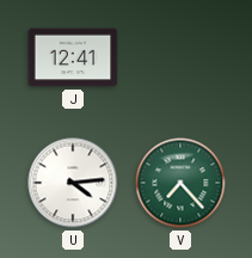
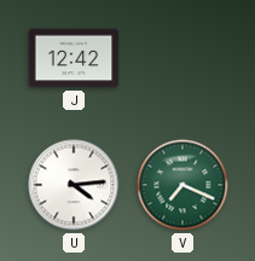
J: 12:41 -> 12:42 (74, 58)
V: 7:23 -> 7:19 (182, 185)
